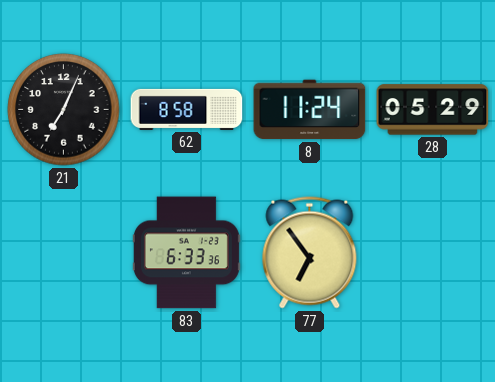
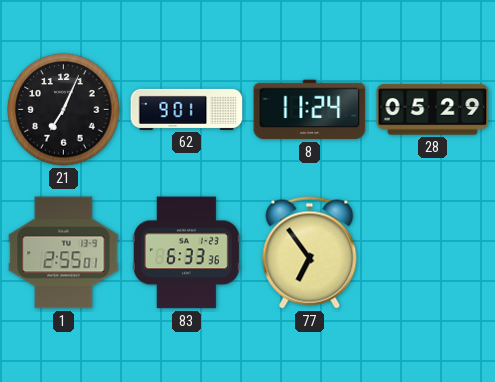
62: 8:58 -> 9:01 (187, 109)
1: none -> 2:55 (64, 253)
